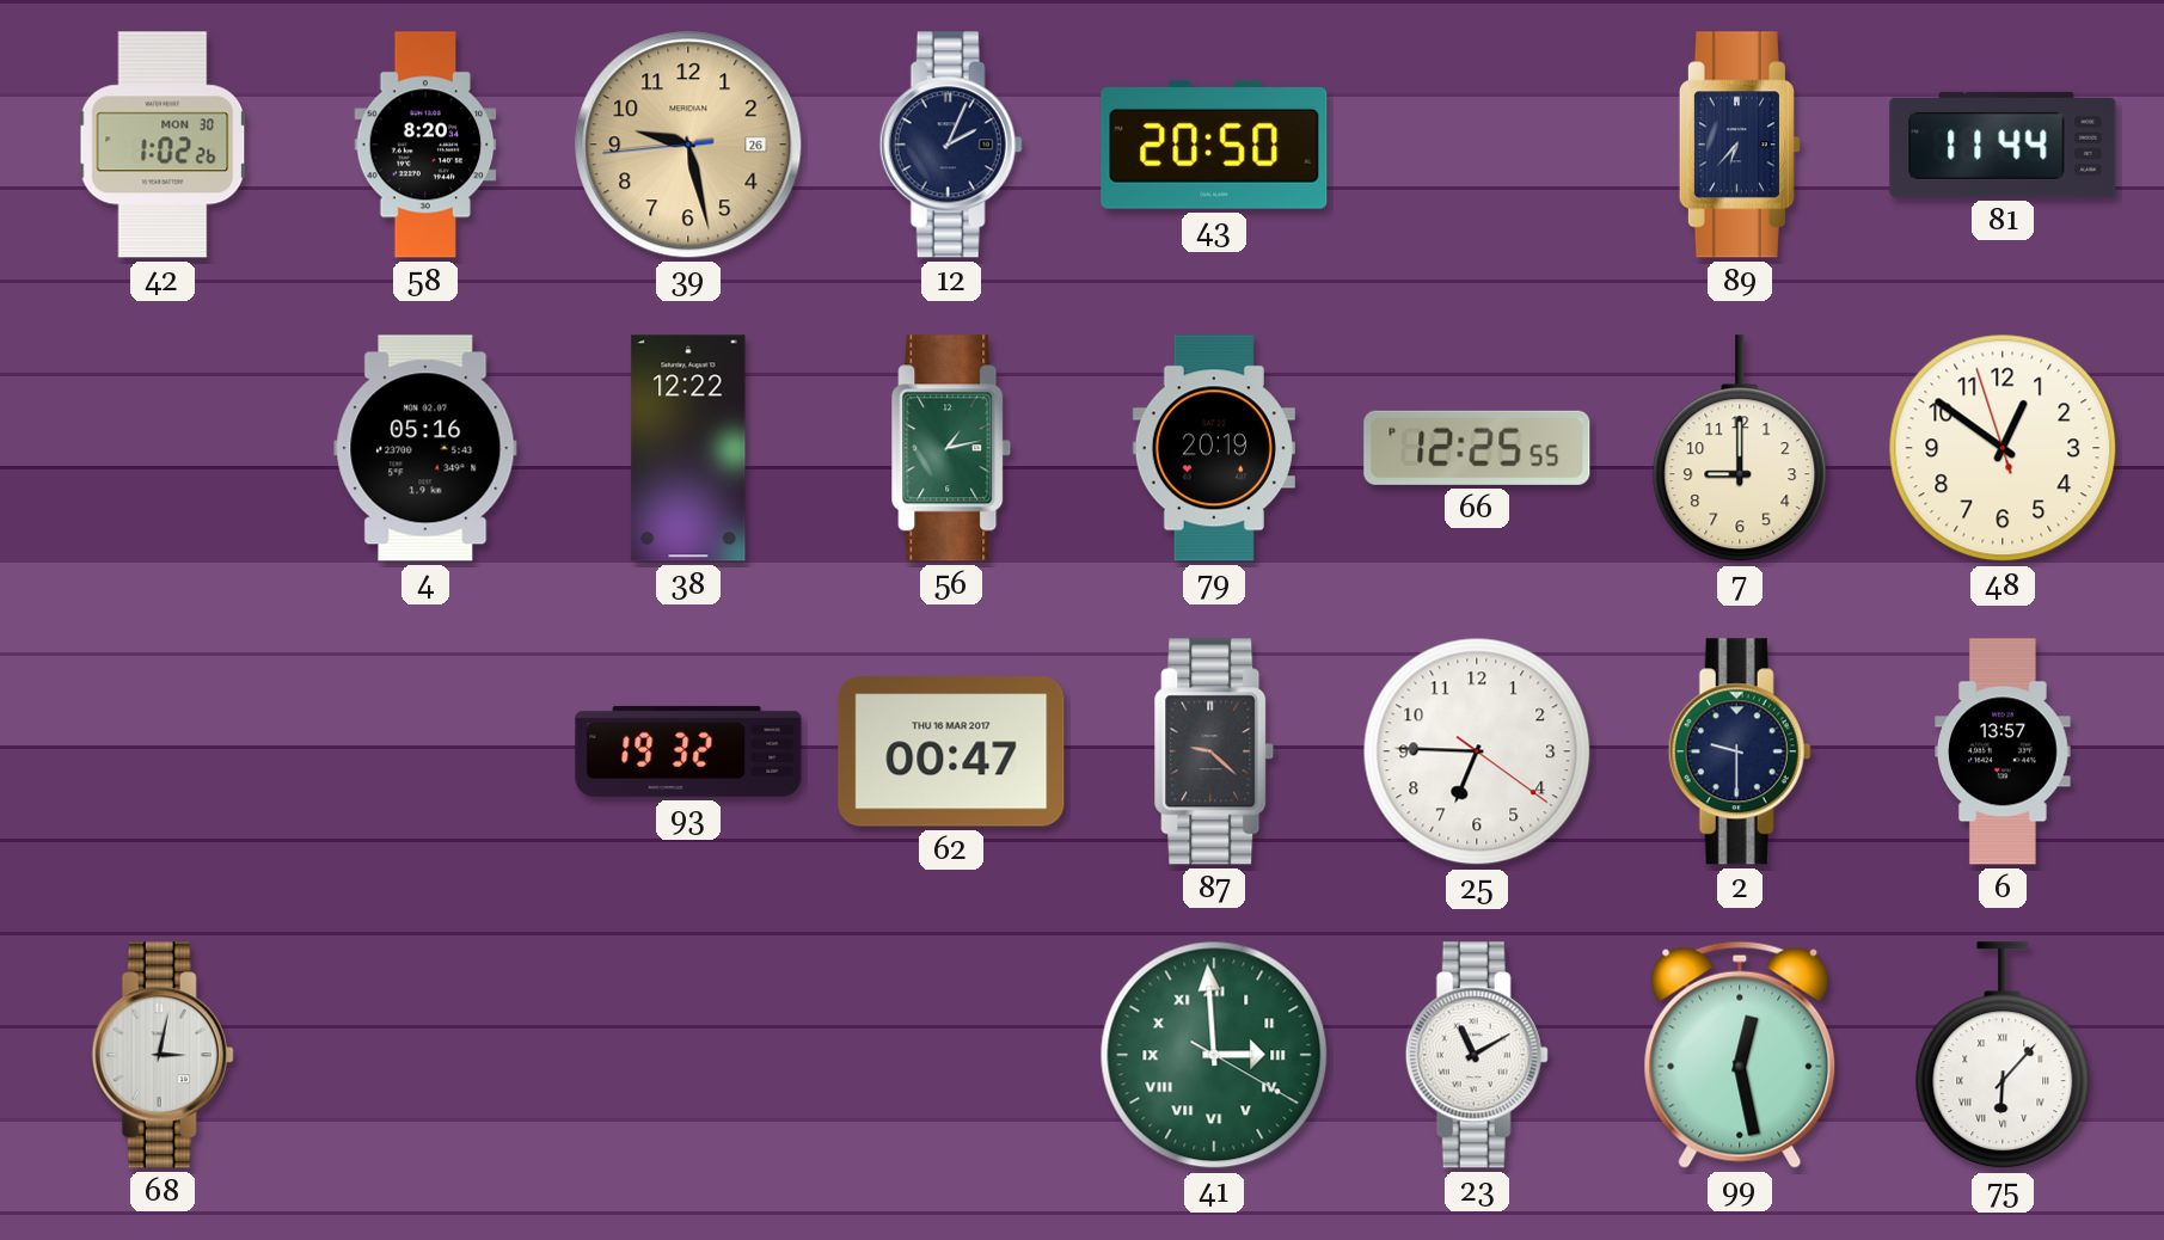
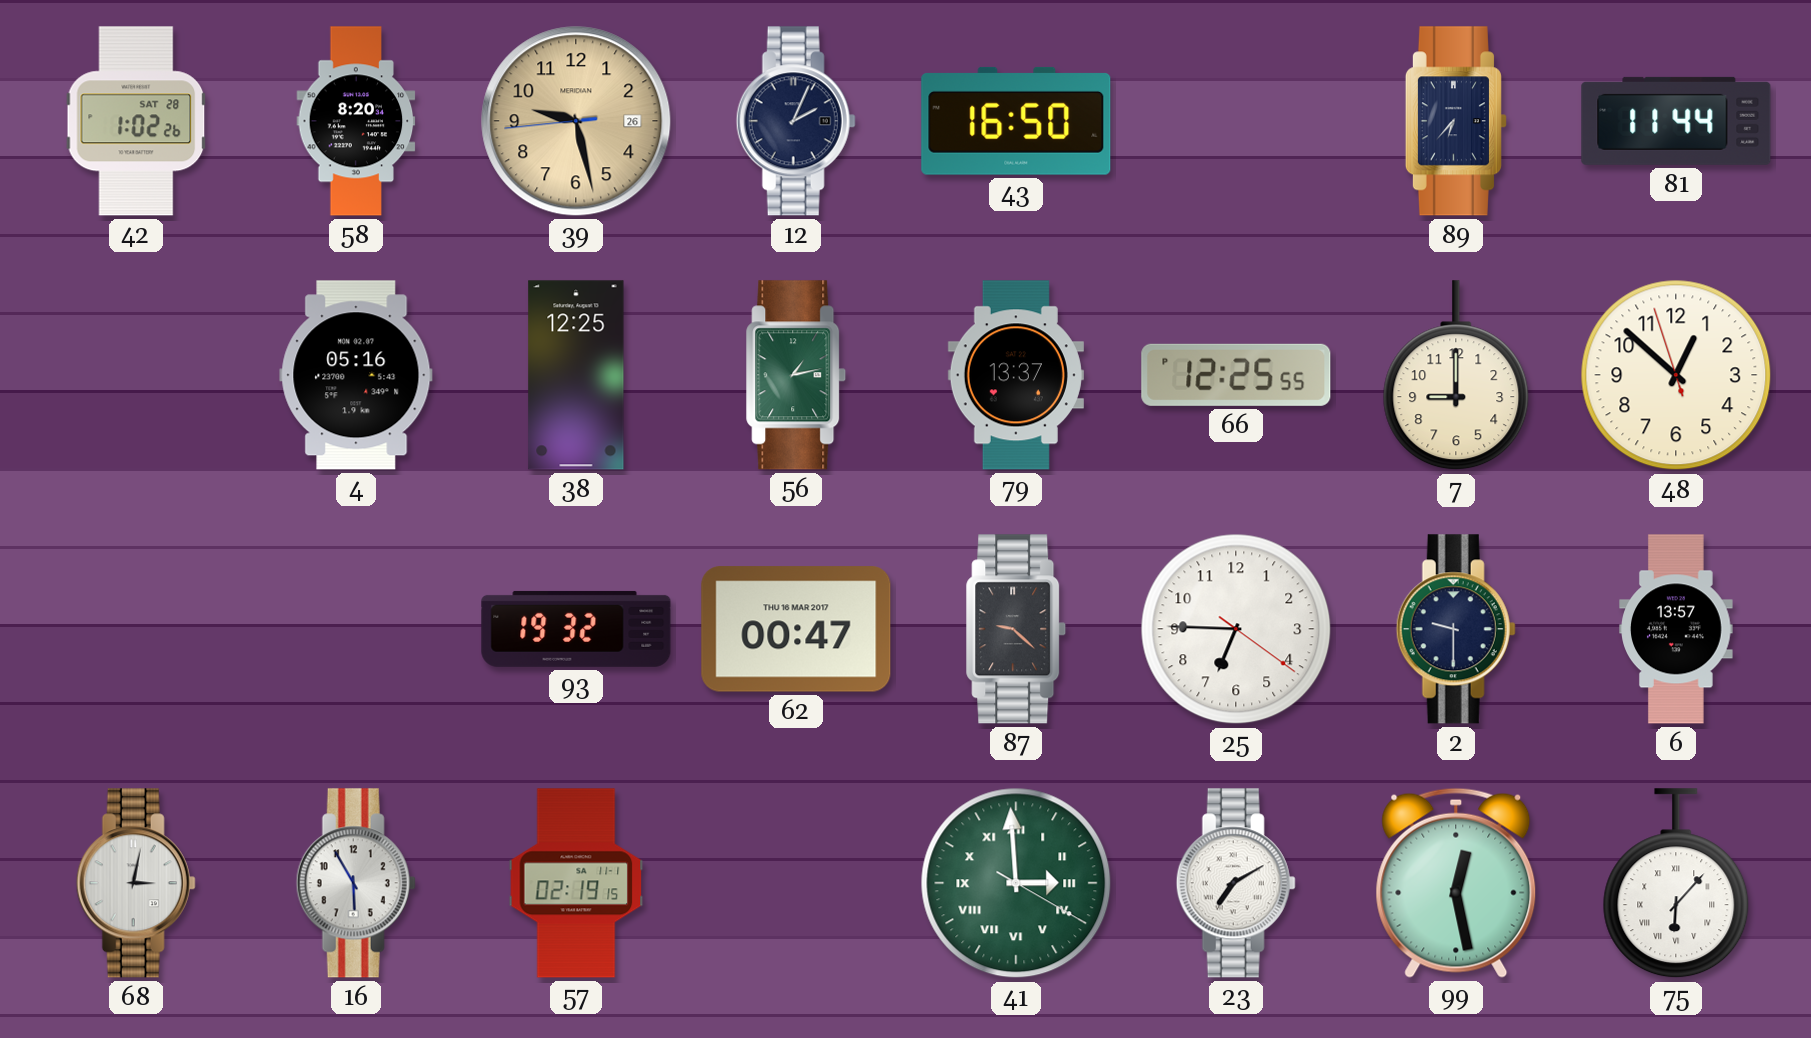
42 date: MON 30 -> SAT 28 (136, 121)
43: 20:50 -> 16:50 (1016, 121)
38: 12:22 -> 12:25 (576, 375)
79: 20:19 -> 13:37 (1016, 375)
48: 12:50 -> 12:51 (1676, 375)
16: none -> 5:55 (356, 883)
57: none -> 02:19 (576, 883)
23: 11:10 -> 7:10 (1236, 883)
